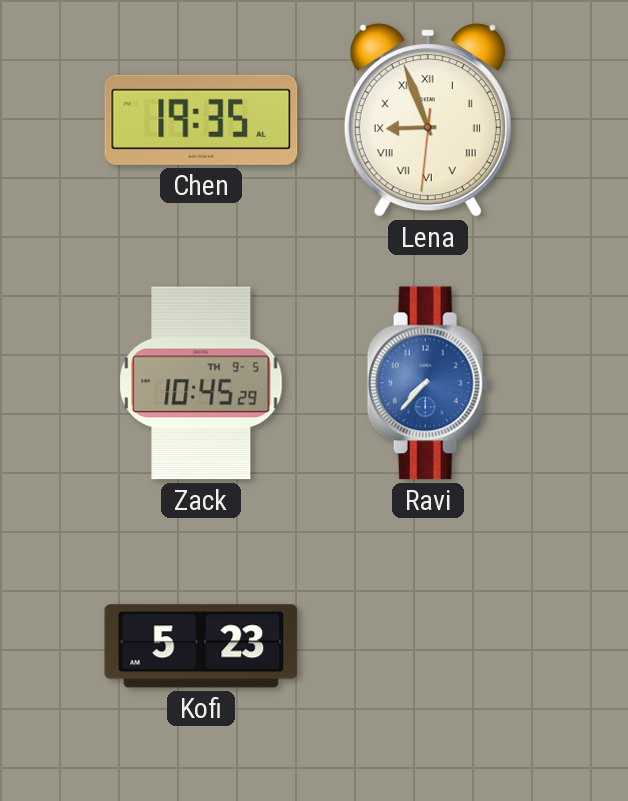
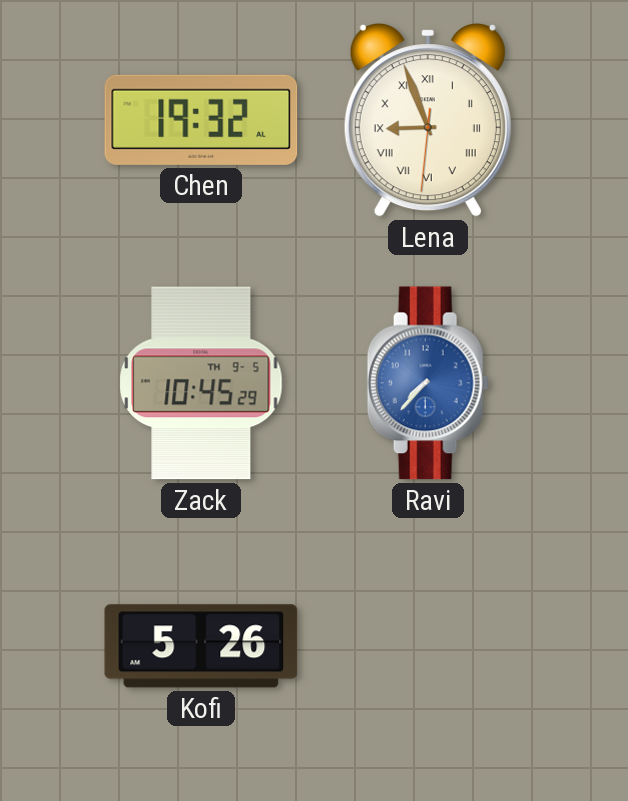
Chen: 19:35 -> 19:32 (201, 120)
Kofi: 5:23 -> 5:26 (201, 646)
